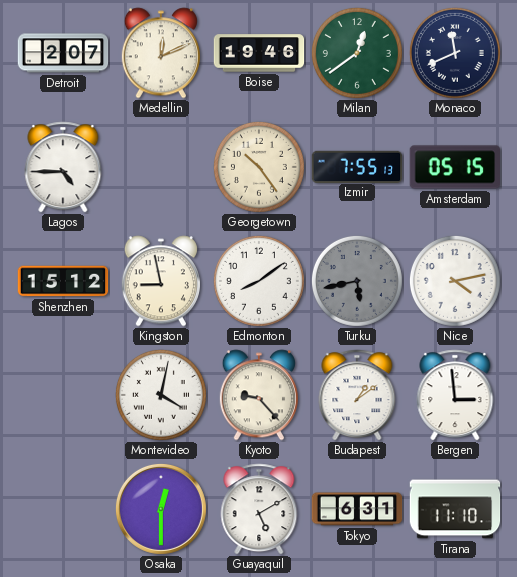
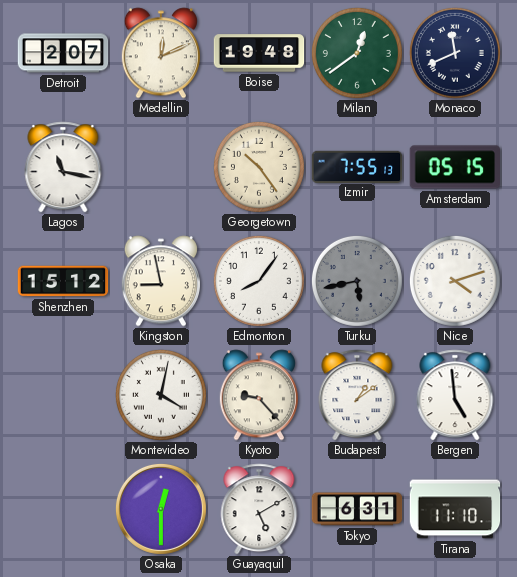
Boise: 19:46 -> 19:48 (259, 53)
Lagos: 4:45 -> 11:17 (63, 167)
Edmonton: 8:09 -> 8:06 (259, 281)
Nice: 4:13 -> 4:12 (455, 281)
Bergen: 2:59 -> 4:59 (455, 395)
